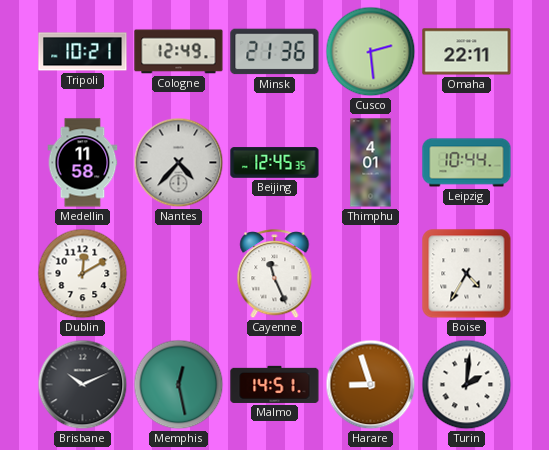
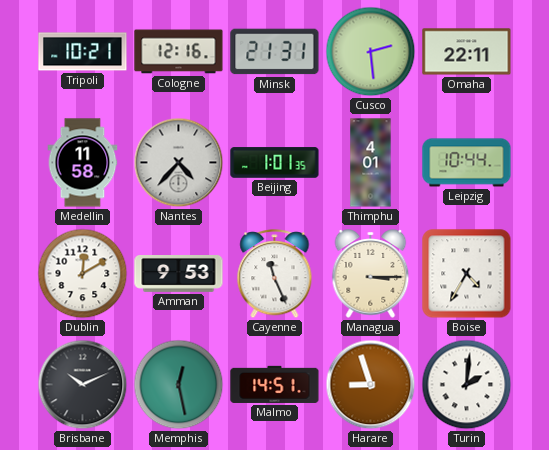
Cologne: 12:49 -> 12:16 (179, 52)
Minsk: 21:36 -> 21:31 (275, 52)
Beijing: 12:45 -> 1:01 (275, 163)
Amman: none -> 9:53 (179, 274)
Managua: none -> 3:15 (371, 274)
